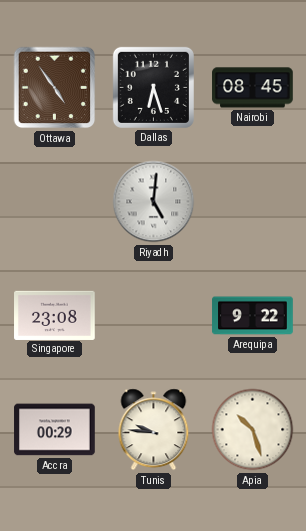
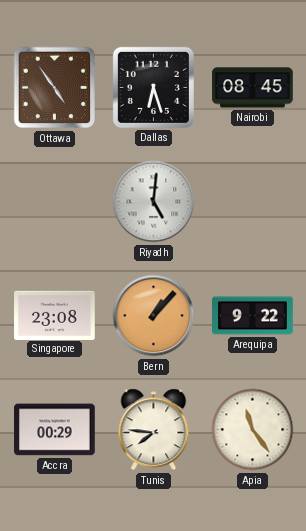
Bern: none -> 1:07 (154, 316)
Tunis: 9:46 -> 7:46 (154, 430)
Apia: 10:27 -> 11:24 (253, 430)
